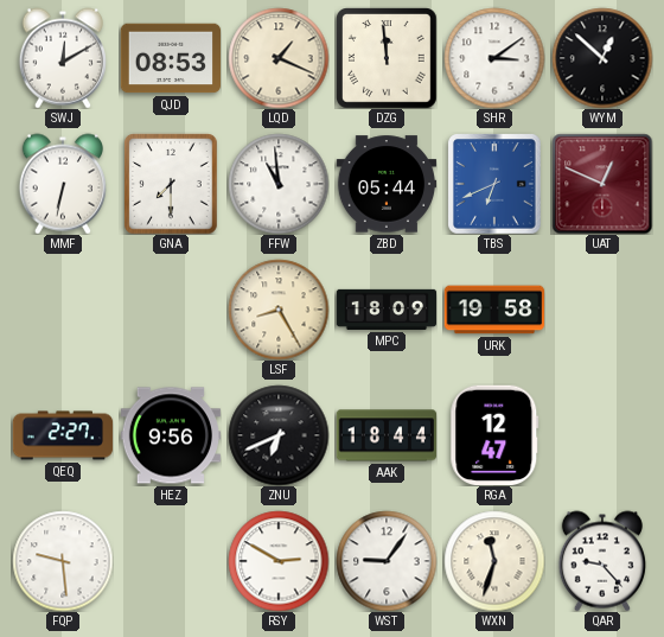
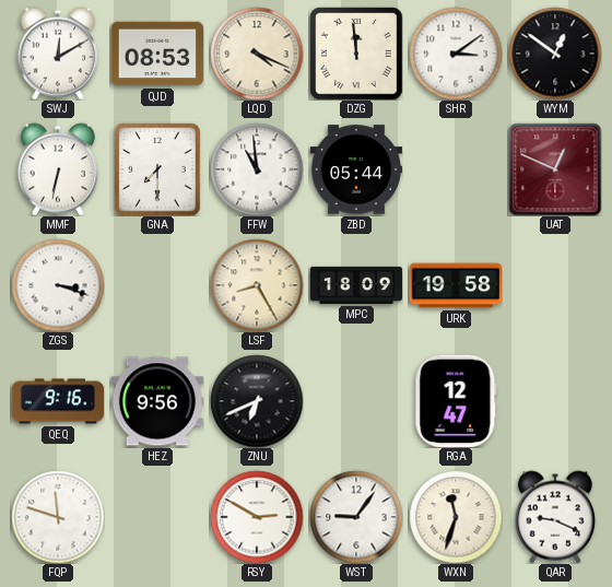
LQD: 1:19 -> 4:19 (257, 54)
WYM: 12:52 -> 12:51 (555, 54)
TBS: 6:41 -> none (496, 184)
ZGS: none -> 3:18 (58, 285)
QEQ: 2:27 -> 9:16 (58, 401)
AAK: 18:44 -> none (387, 435)
FQP: 9:29 -> 11:48 (58, 517)
QAR: 9:23 -> 9:19 (554, 517)
